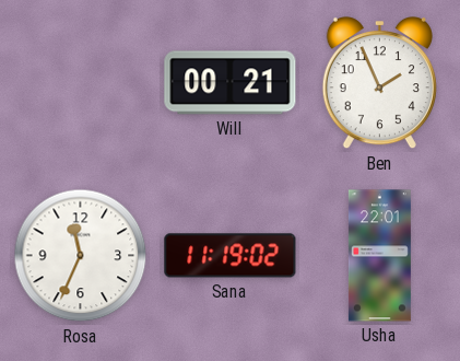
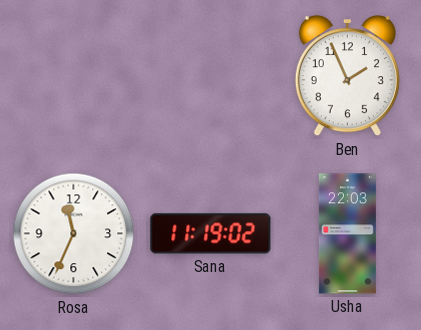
Will: 00:21 -> none (231, 83)
Usha: 22:01 -> 22:03 (347, 234)
